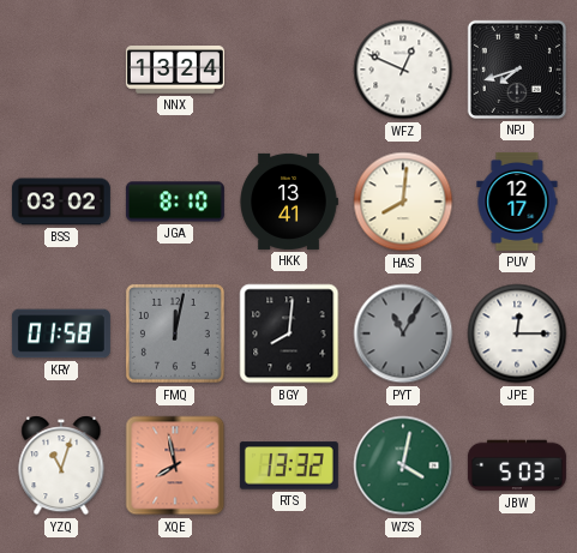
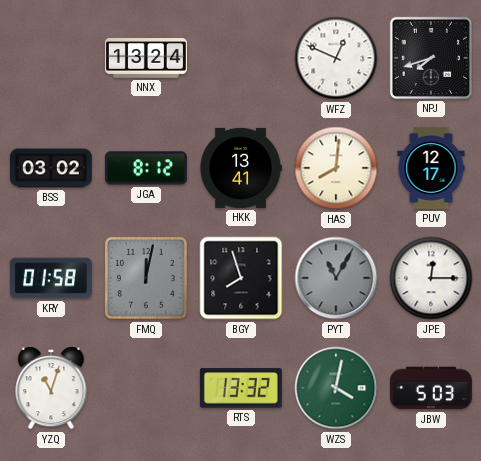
JGA: 8:10 -> 8:12 (146, 168)
BGY: 8:01 -> 7:57 (241, 278)
XQE: 7:58 -> none (175, 465)
